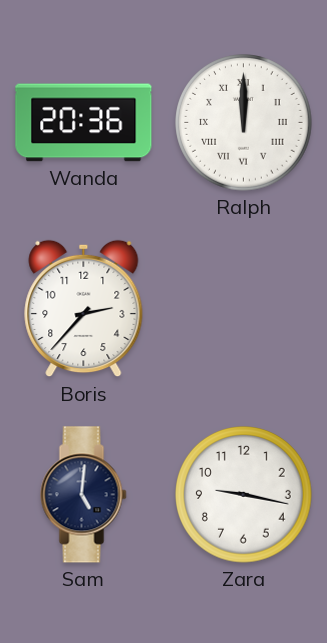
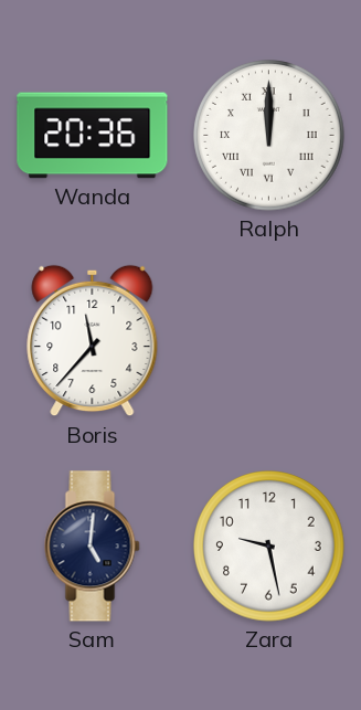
Boris: 2:37 -> 11:37 (93, 341)
Zara: 9:17 -> 9:28 (269, 547)
